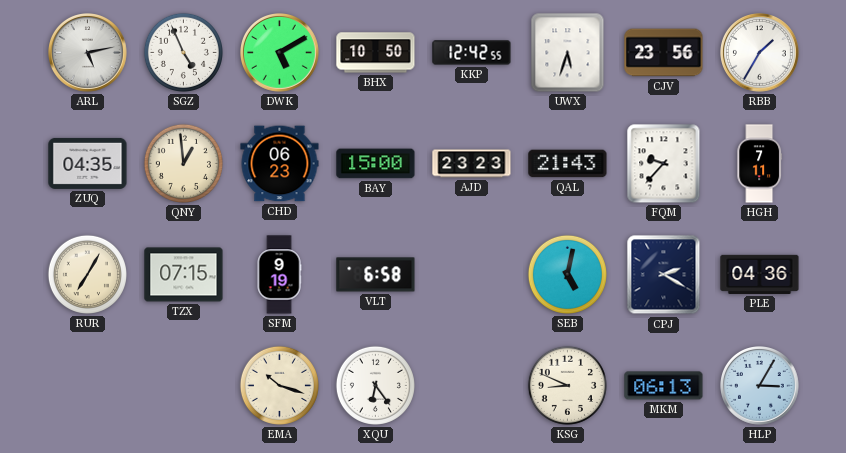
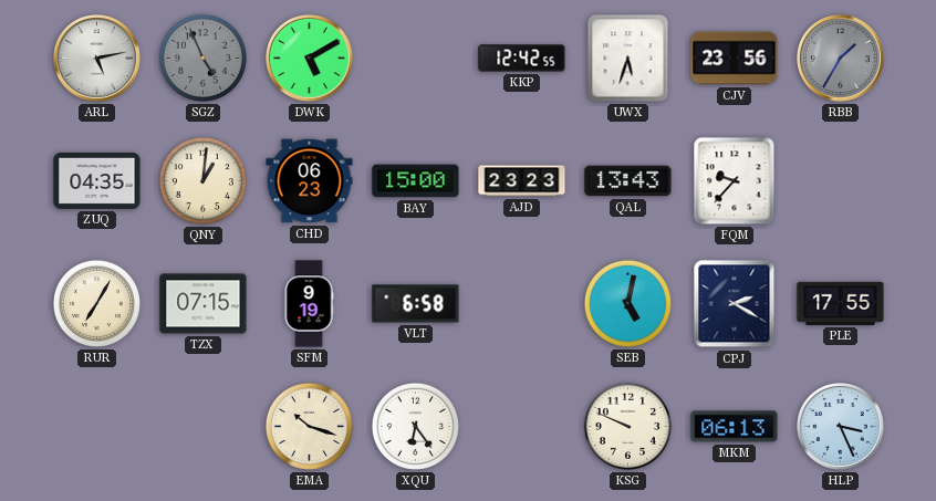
SGZ dial: white -> grey (202, 58)
BHX: 10:50 -> none (376, 53)
RBB dial: white -> grey (841, 59)
QNY: 12:59 -> 1:01 (202, 180)
QAL: 21:43 -> 13:43 (628, 181)
HGH: 7:11 -> none (759, 164)
PLE: 04:36 -> 17:55 (841, 303)
KSG: 8:49 -> 9:49 (627, 426)
HLP: 3:05 -> 3:26 (841, 427)
